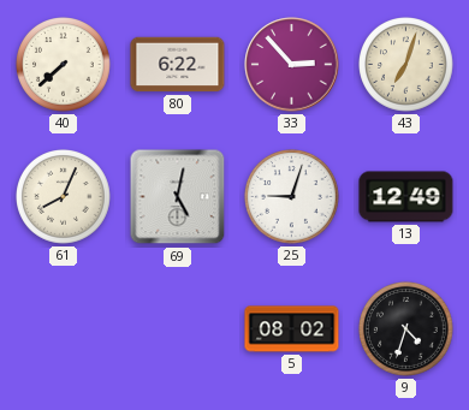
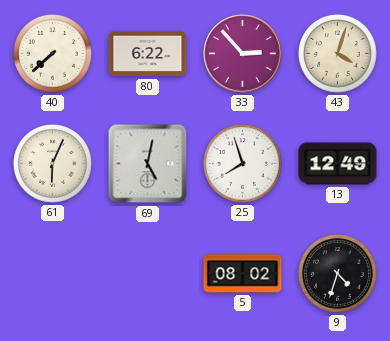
43: 7:03 -> 4:03 (338, 54)
61: 8:04 -> 6:04 (53, 164)
25: 9:03 -> 7:57 (243, 164)
